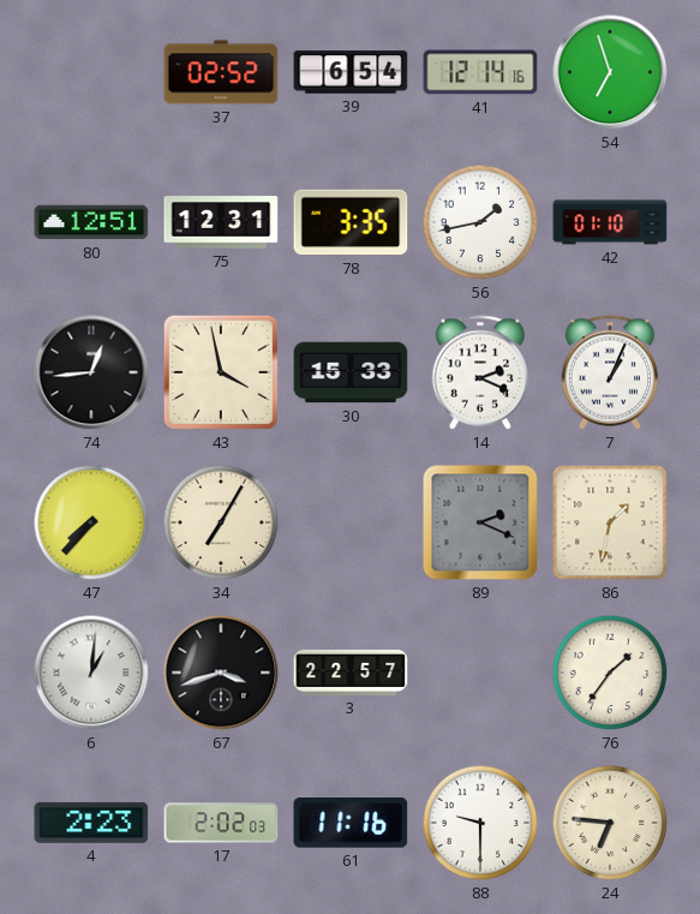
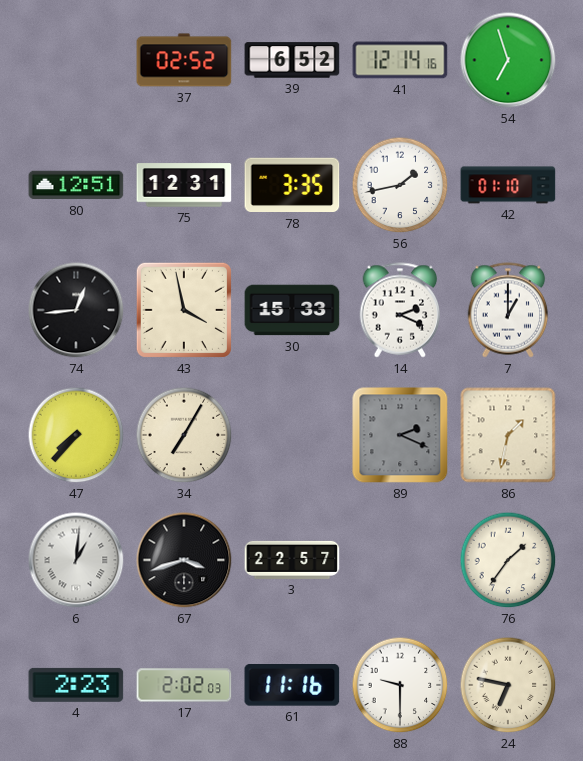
39: 6:54 -> 6:52 (292, 60)
7: 1:04 -> 1:00 (508, 310)
24: 6:46 -> 6:47 (508, 685)
